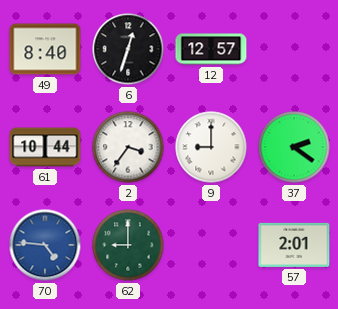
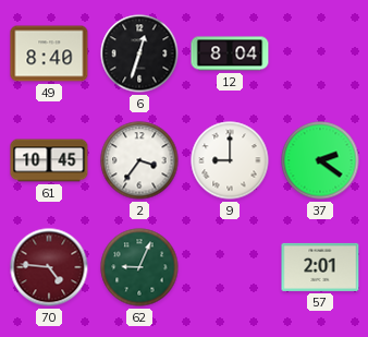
12: 12:57 -> 8:04 (230, 53)
61: 10:44 -> 10:45 (49, 160)
70 dial: blue -> burgundy (49, 267)
62: 9:00 -> 9:04 (139, 267)
